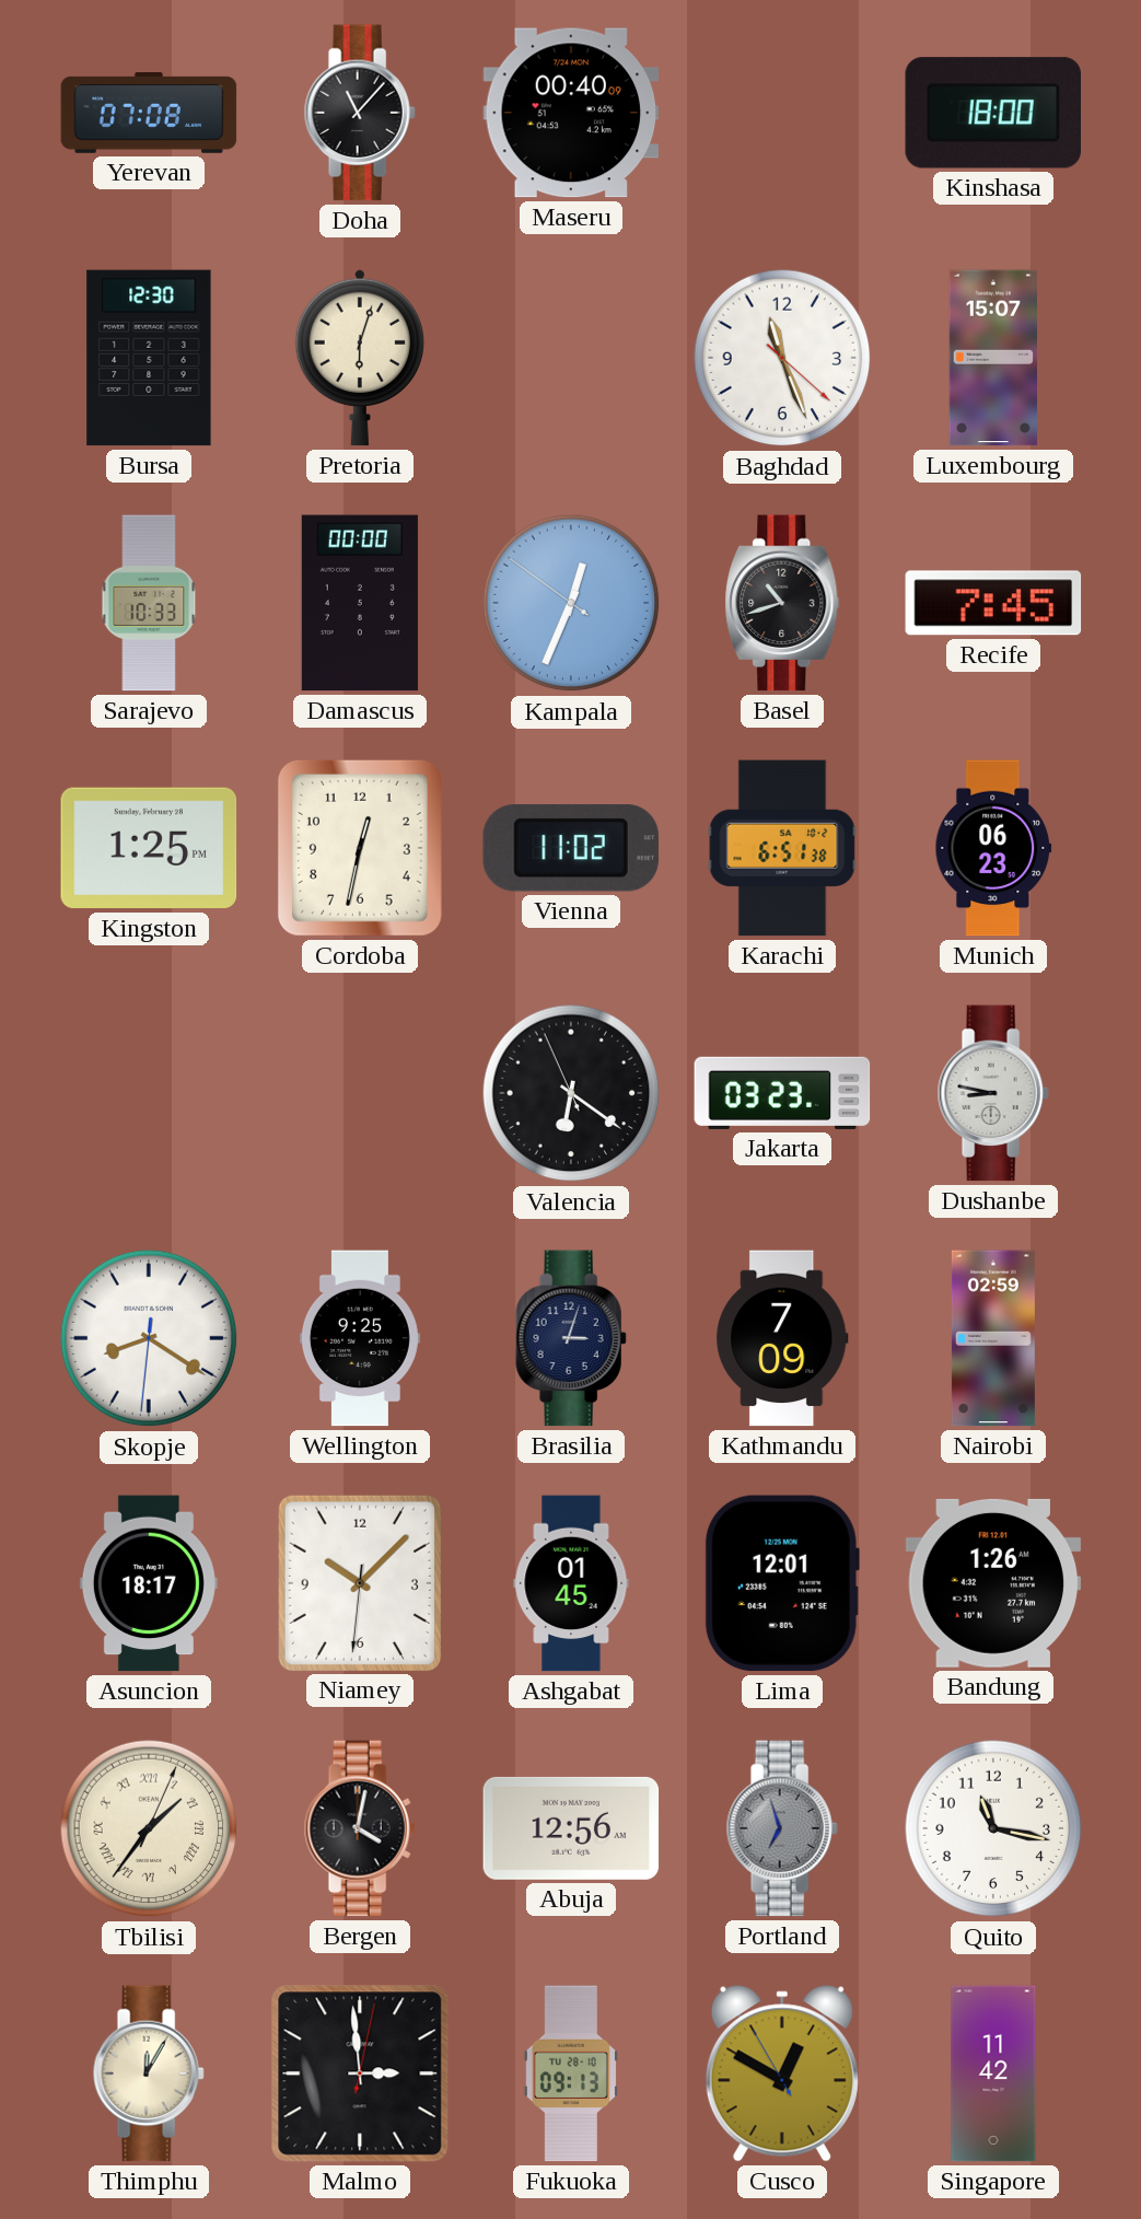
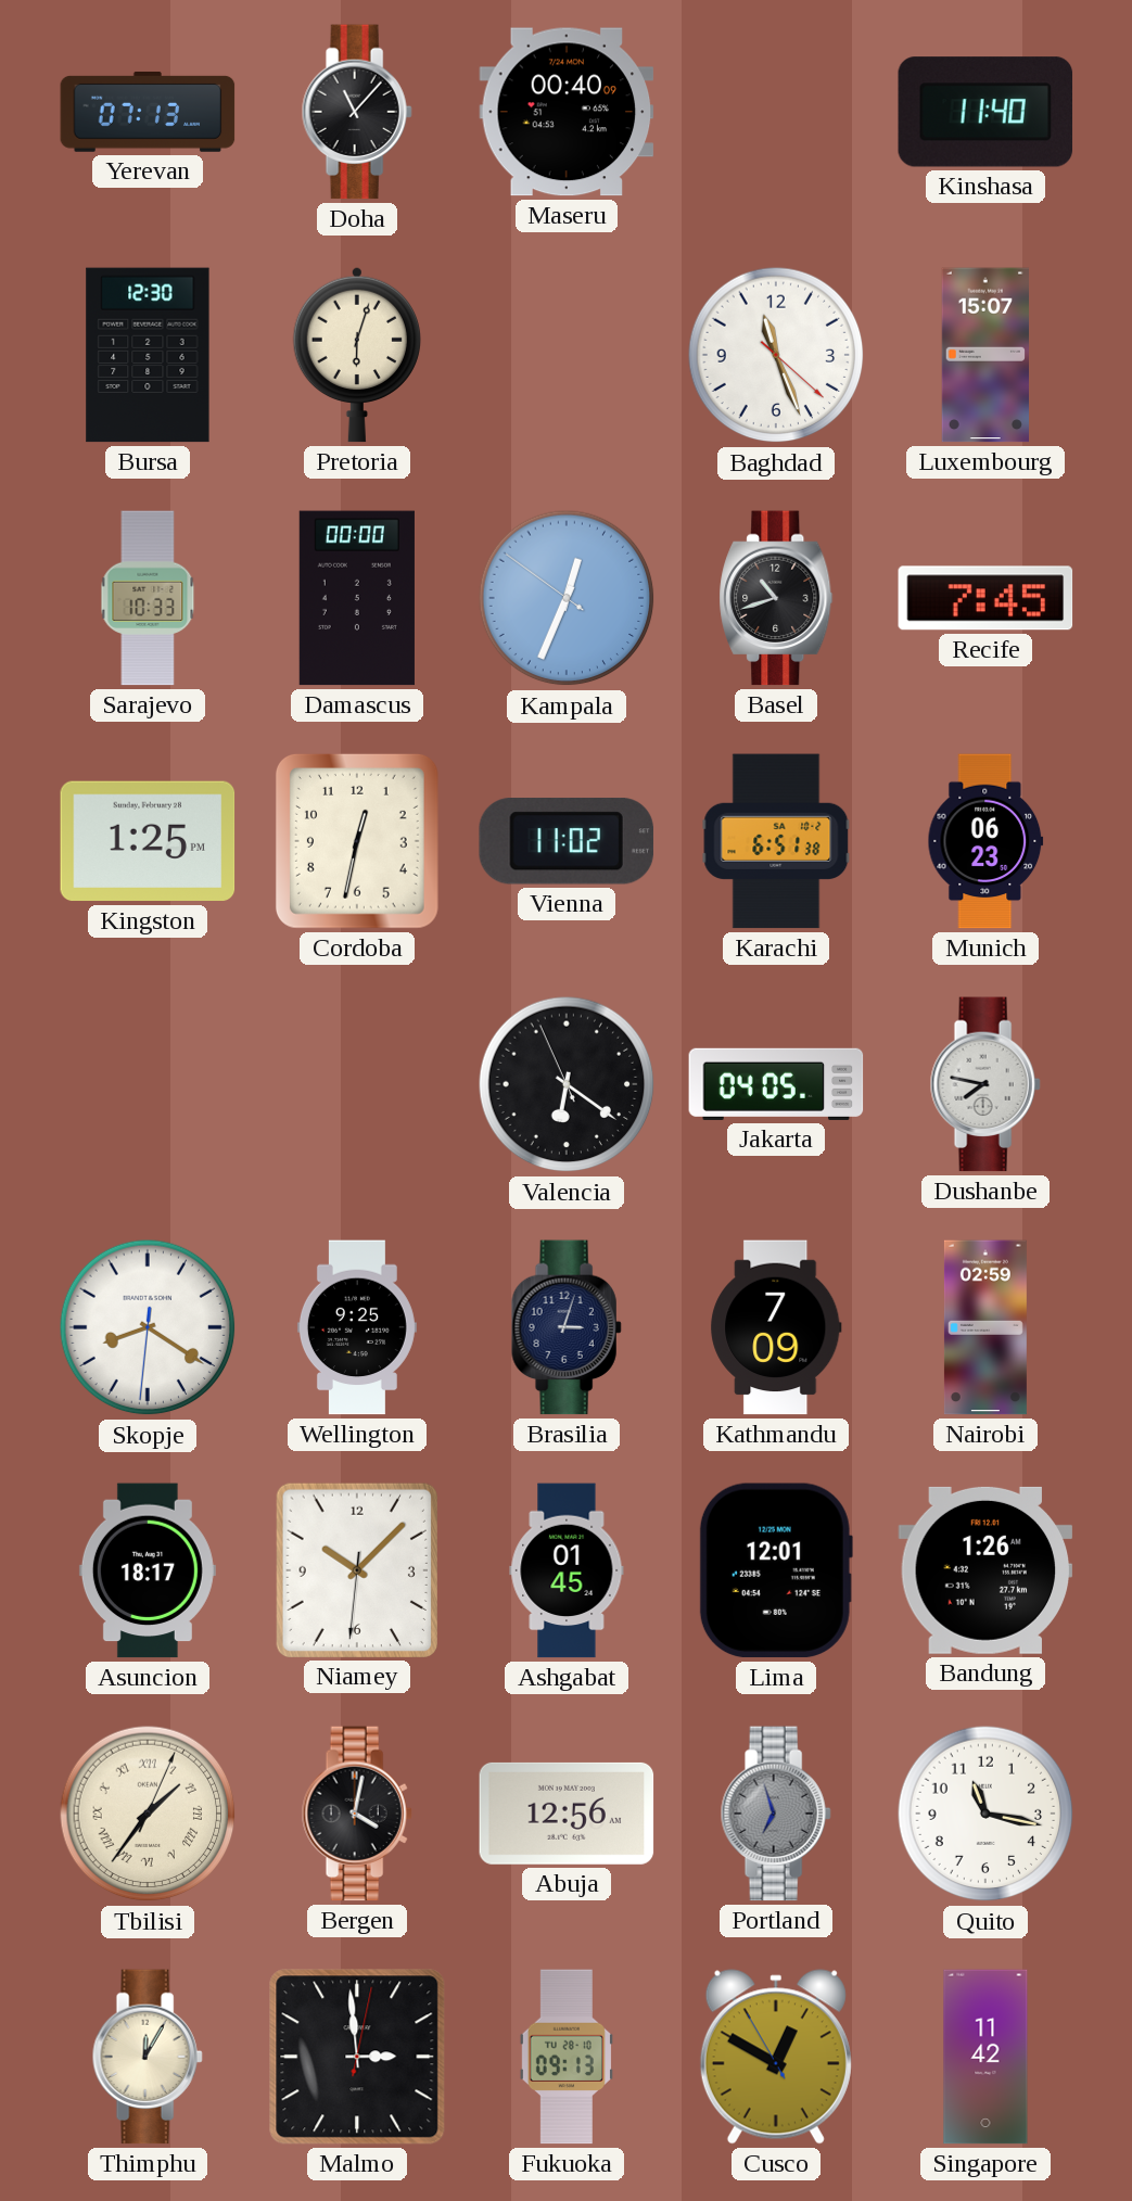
Yerevan: 07:08 -> 07:13 (148, 112)
Kinshasa: 18:00 -> 11:40 (985, 112)
Jakarta: 03:23 -> 04:05 (776, 1084)
Dushanbe: 8:47 -> 7:47 (985, 1084)
